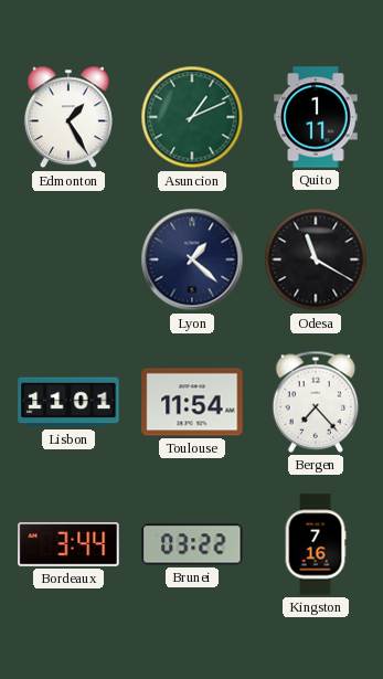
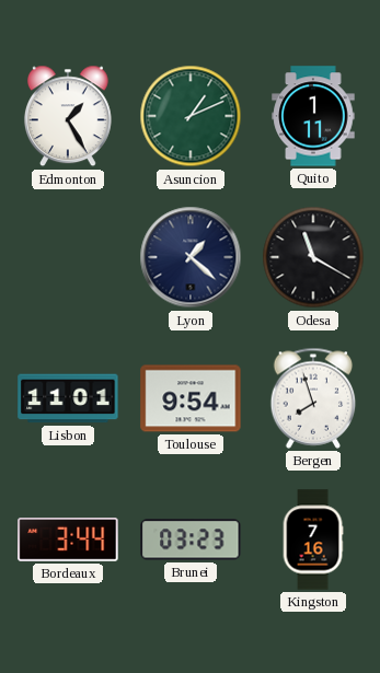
Toulouse: 11:54 -> 9:54 (191, 398)
Bergen: 7:23 -> 7:57 (313, 398)
Brunei: 03:22 -> 03:23 (191, 539)
